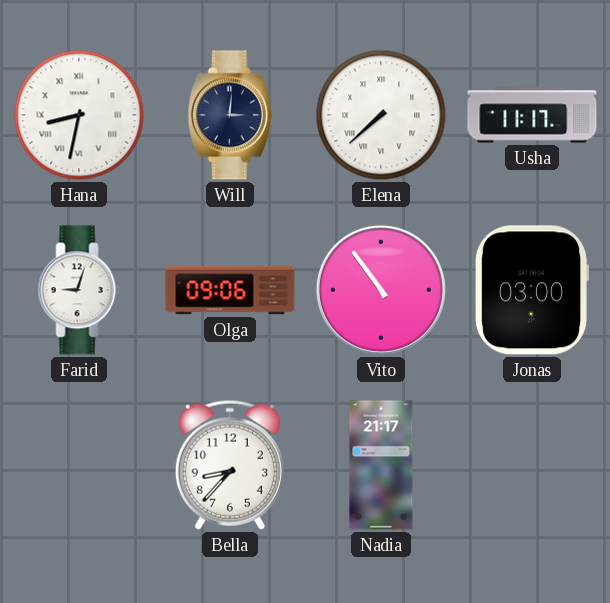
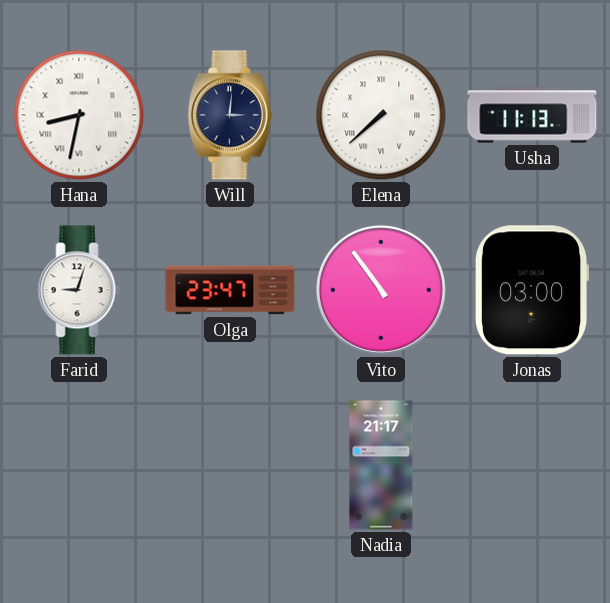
Usha: 11:17 -> 11:13 (532, 115)
Olga: 09:06 -> 23:47 (230, 290)
Bella: 8:37 -> none (230, 465)
